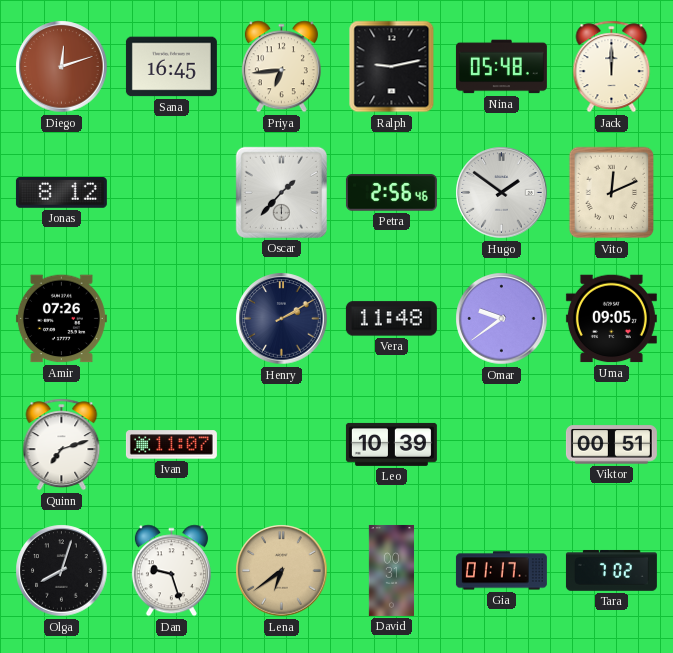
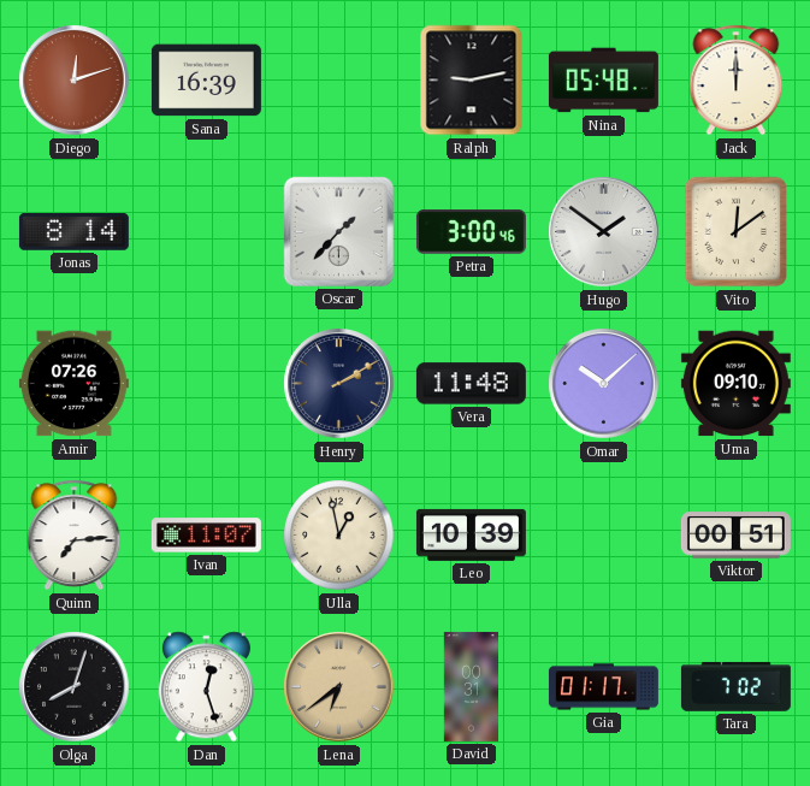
Sana: 16:45 -> 16:39 (206, 81)
Priya: 6:44 -> none (281, 67)
Jonas: 8:12 -> 8:14 (73, 232)
Petra: 2:56 -> 3:00 (471, 232)
Vito: 12:11 -> 12:09 (737, 232)
Omar: 9:39 -> 10:08 (604, 384)
Uma: 09:05 -> 09:10 (735, 384)
Quinn: 7:12 -> 7:14 (75, 536)
Ulla: none -> 12:58 (339, 536)
Dan: 9:27 -> 12:27 (206, 687)
